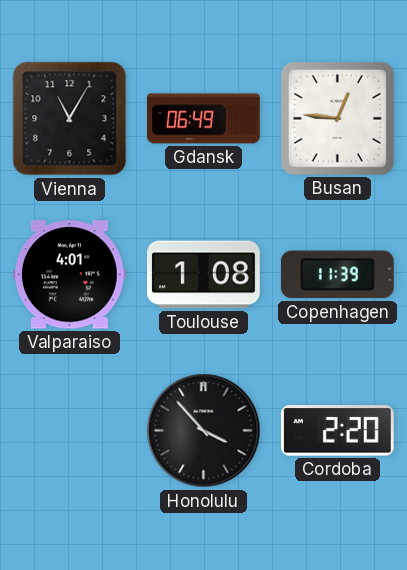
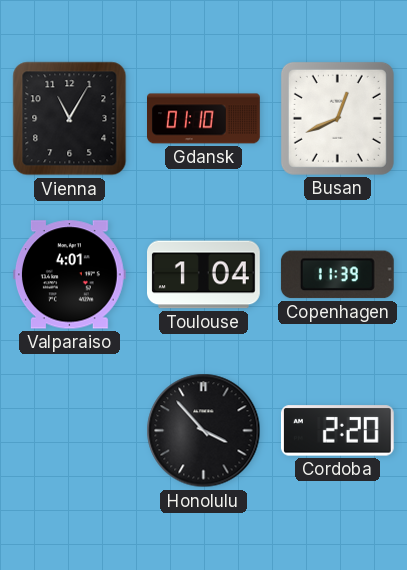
Gdansk: 06:49 -> 01:10 (204, 119)
Busan: 12:46 -> 12:41 (337, 118)
Toulouse: 1:08 -> 1:04 (204, 275)
